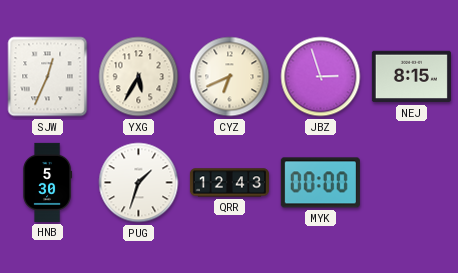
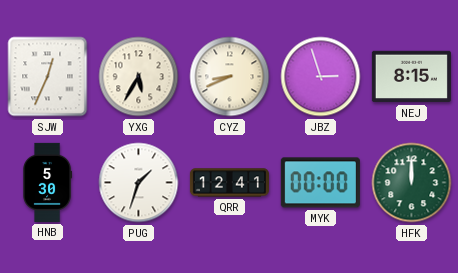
CYZ: 6:41 -> 8:41 (230, 77)
QRR: 12:43 -> 12:41 (229, 183)
HFK: none -> 12:00 (412, 183)
